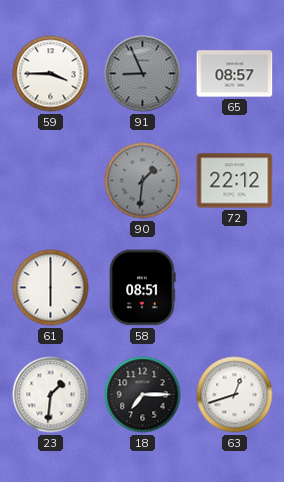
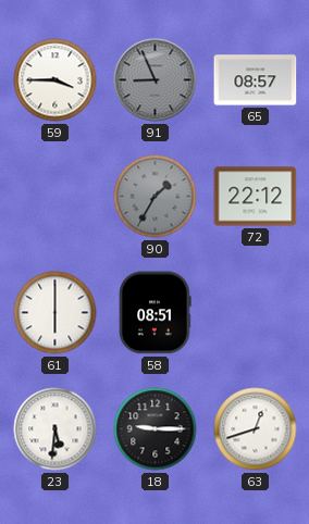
90: 1:31 -> 1:35 (156, 197)
23: 1:31 -> 5:31 (55, 429)
18: 7:15 -> 9:15 (156, 429)
